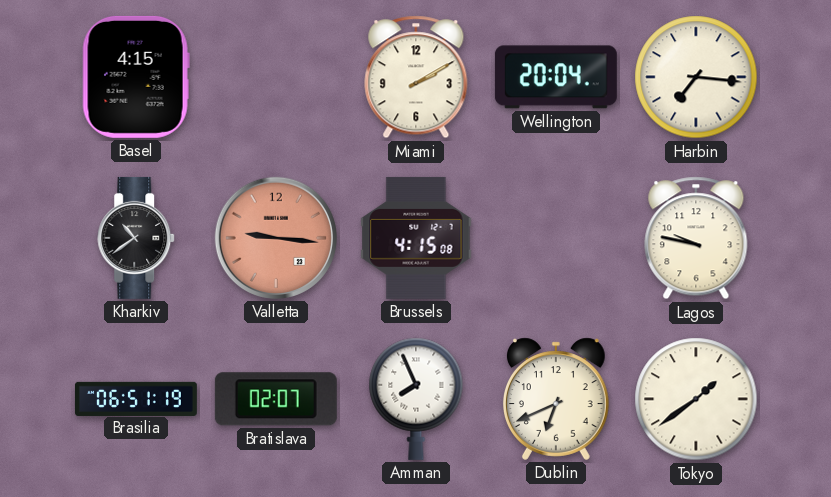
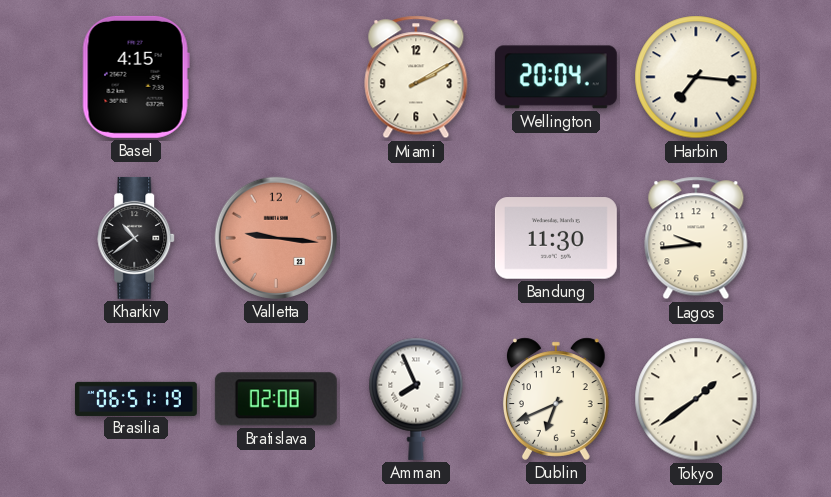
Brussels: 4:15 -> none (416, 238)
Bandung: none -> 11:30 (556, 238)
Lagos: 9:47 -> 9:44 (696, 238)
Bratislava: 02:07 -> 02:08 (276, 399)
